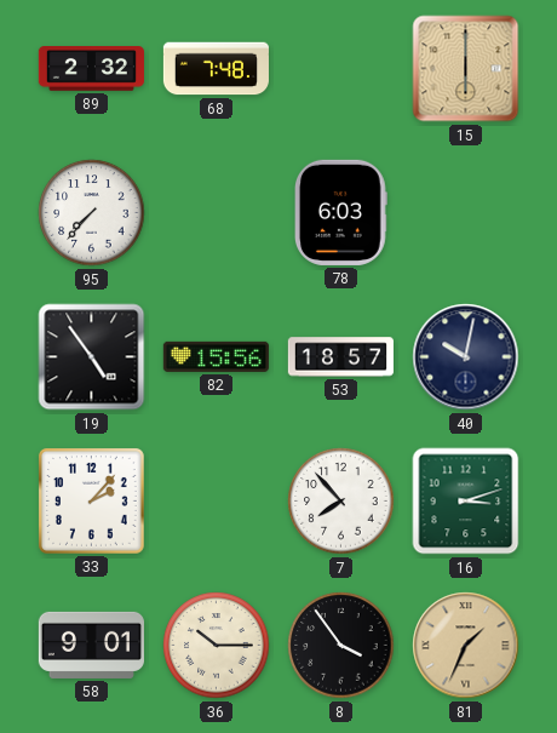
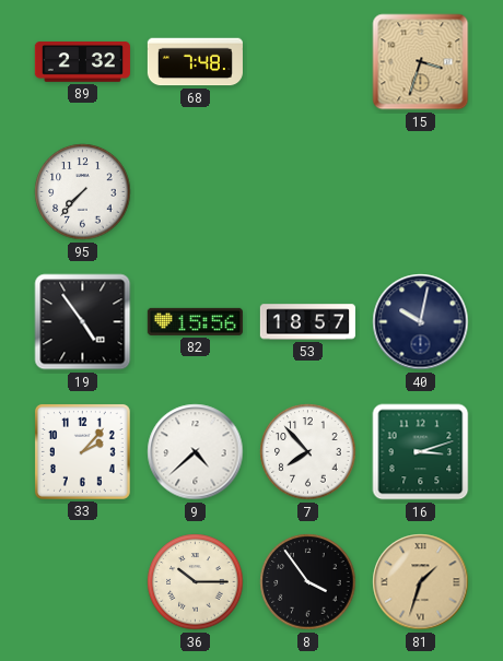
15: 6:00 -> 3:33 (421, 62)
78: 6:03 -> none (341, 212)
9: none -> 4:38 (196, 452)
58: 9:01 -> none (91, 645)
81: 1:34 -> 1:33 (421, 582)
